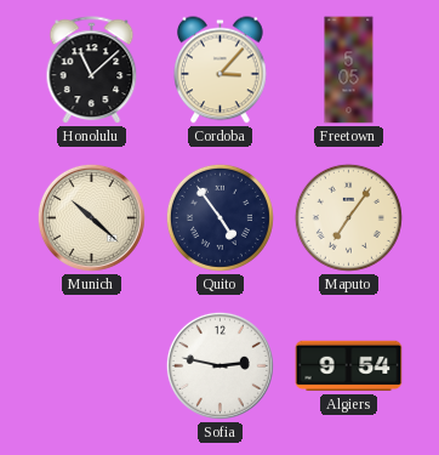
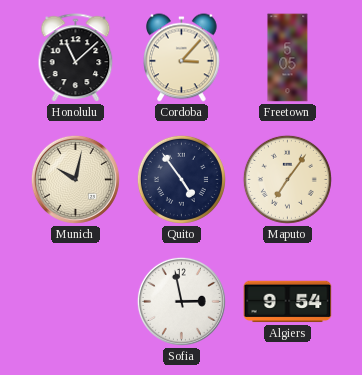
Munich: 10:22 -> 10:02 (75, 179)
Sofia: 2:47 -> 2:58 (181, 301)
